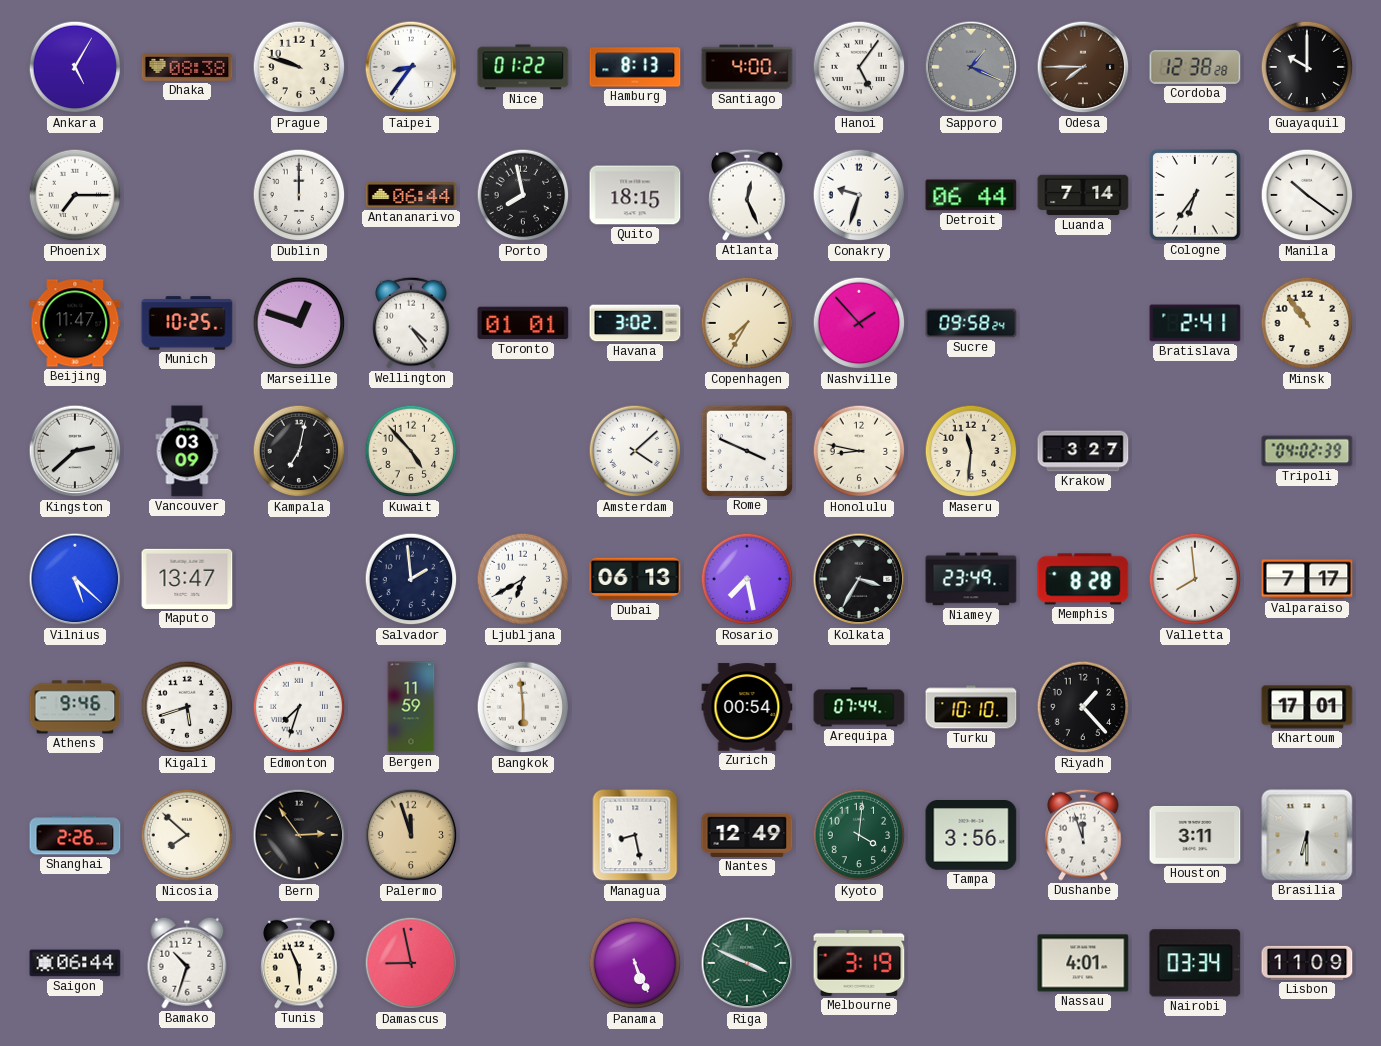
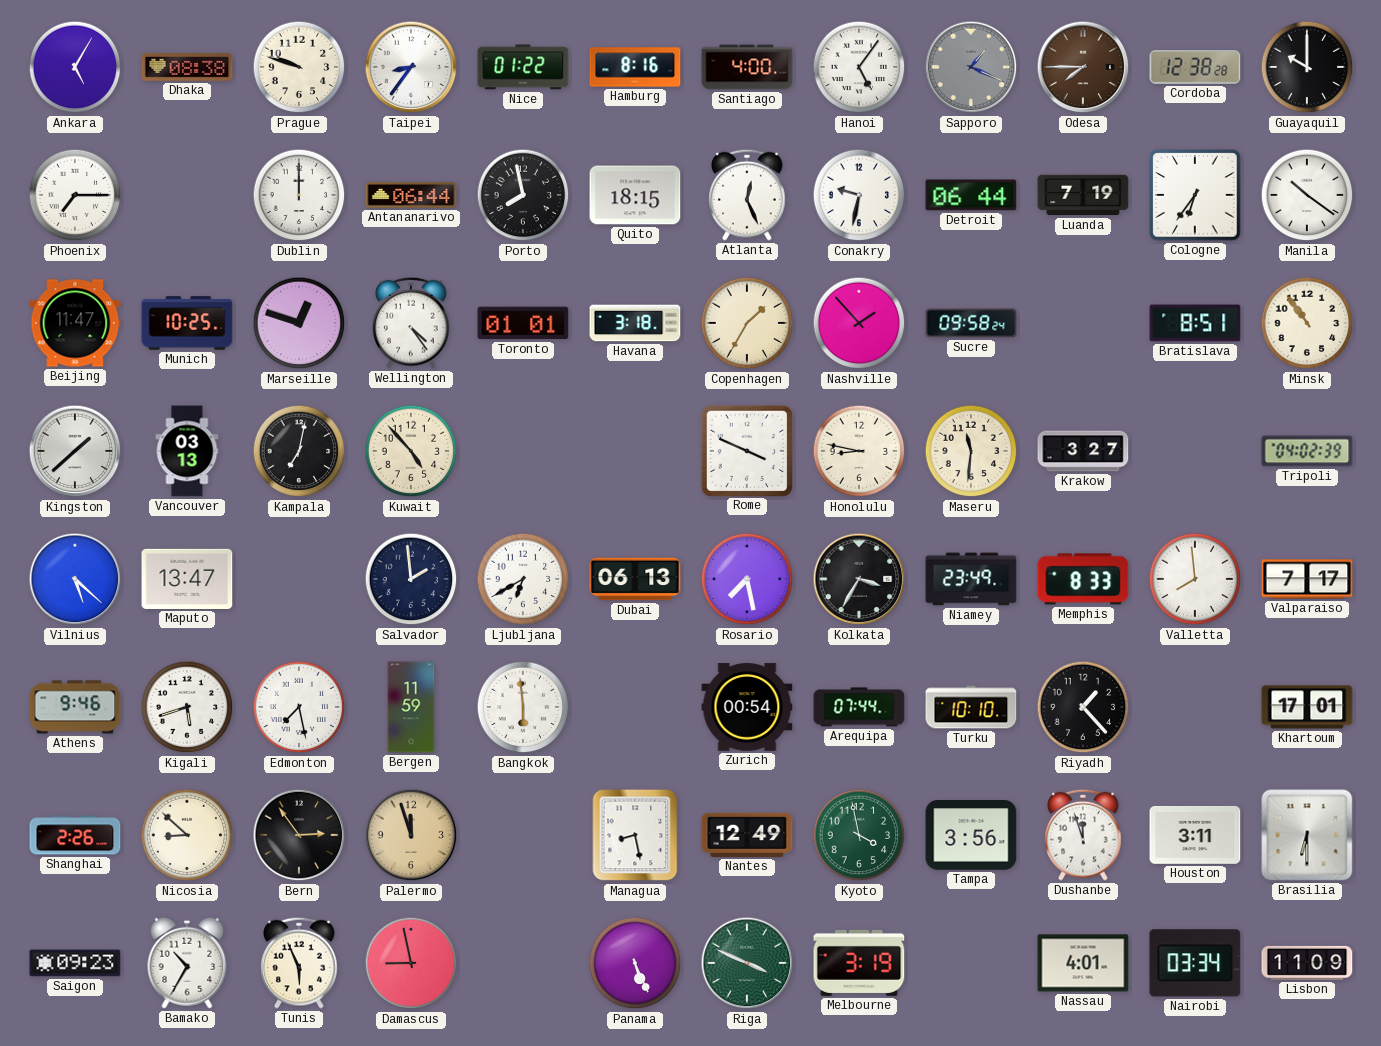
Hamburg: 8:13 -> 8:16 (635, 67)
Conakry: 9:33 -> 9:32 (859, 195)
Luanda: 7:14 -> 7:19 (1083, 195)
Havana: 3:02 -> 3:18 (635, 323)
Copenhagen: 7:35 -> 1:35 (747, 323)
Bratislava: 2:41 -> 8:51 (1195, 323)
Kingston: 2:38 -> 1:38 (75, 451)
Vancouver: 03:09 -> 03:13 (187, 451)
Amsterdam: 4:08 -> none (635, 451)
Memphis: 8:28 -> 8:33 (1083, 579)
Edmonton: 7:33 -> 7:28 (299, 707)
Nicosia: 7:52 -> 8:52 (187, 835)
Kyoto: 4:01 -> 3:58 (859, 835)
Saigon: 06:44 -> 09:23 (75, 963)
Bamako: 10:33 -> 10:35 (187, 963)
